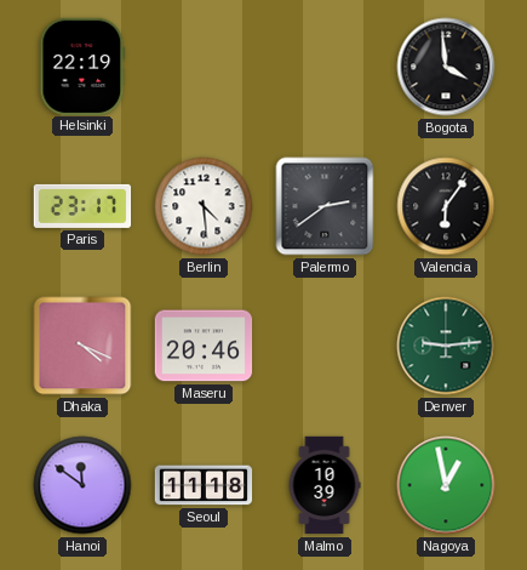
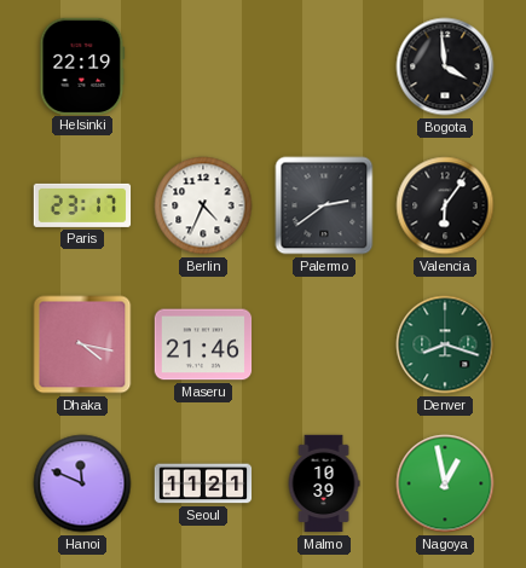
Berlin: 4:29 -> 4:34 (203, 205)
Dhaka: 4:19 -> 4:17 (82, 344)
Maseru: 20:46 -> 21:46 (203, 344)
Denver: 9:14 -> 8:18 (445, 344)
Hanoi: 11:51 -> 11:49 (82, 483)
Seoul: 11:18 -> 11:21 (203, 483)
